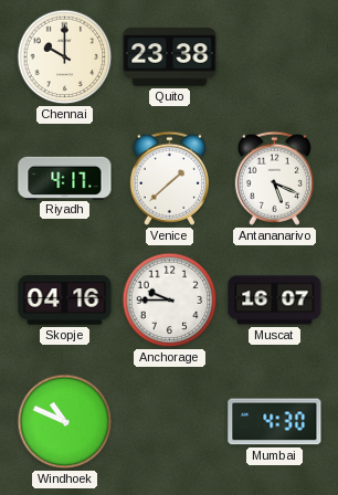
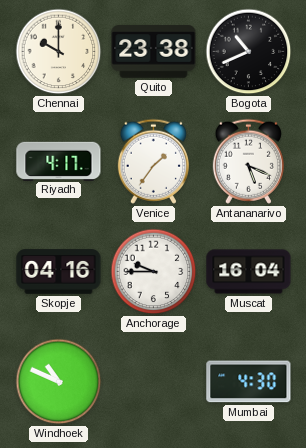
Bogota: none -> 10:41 (249, 52)
Venice: 1:38 -> 1:36 (153, 161)
Muscat: 16:07 -> 16:04 (249, 272)
